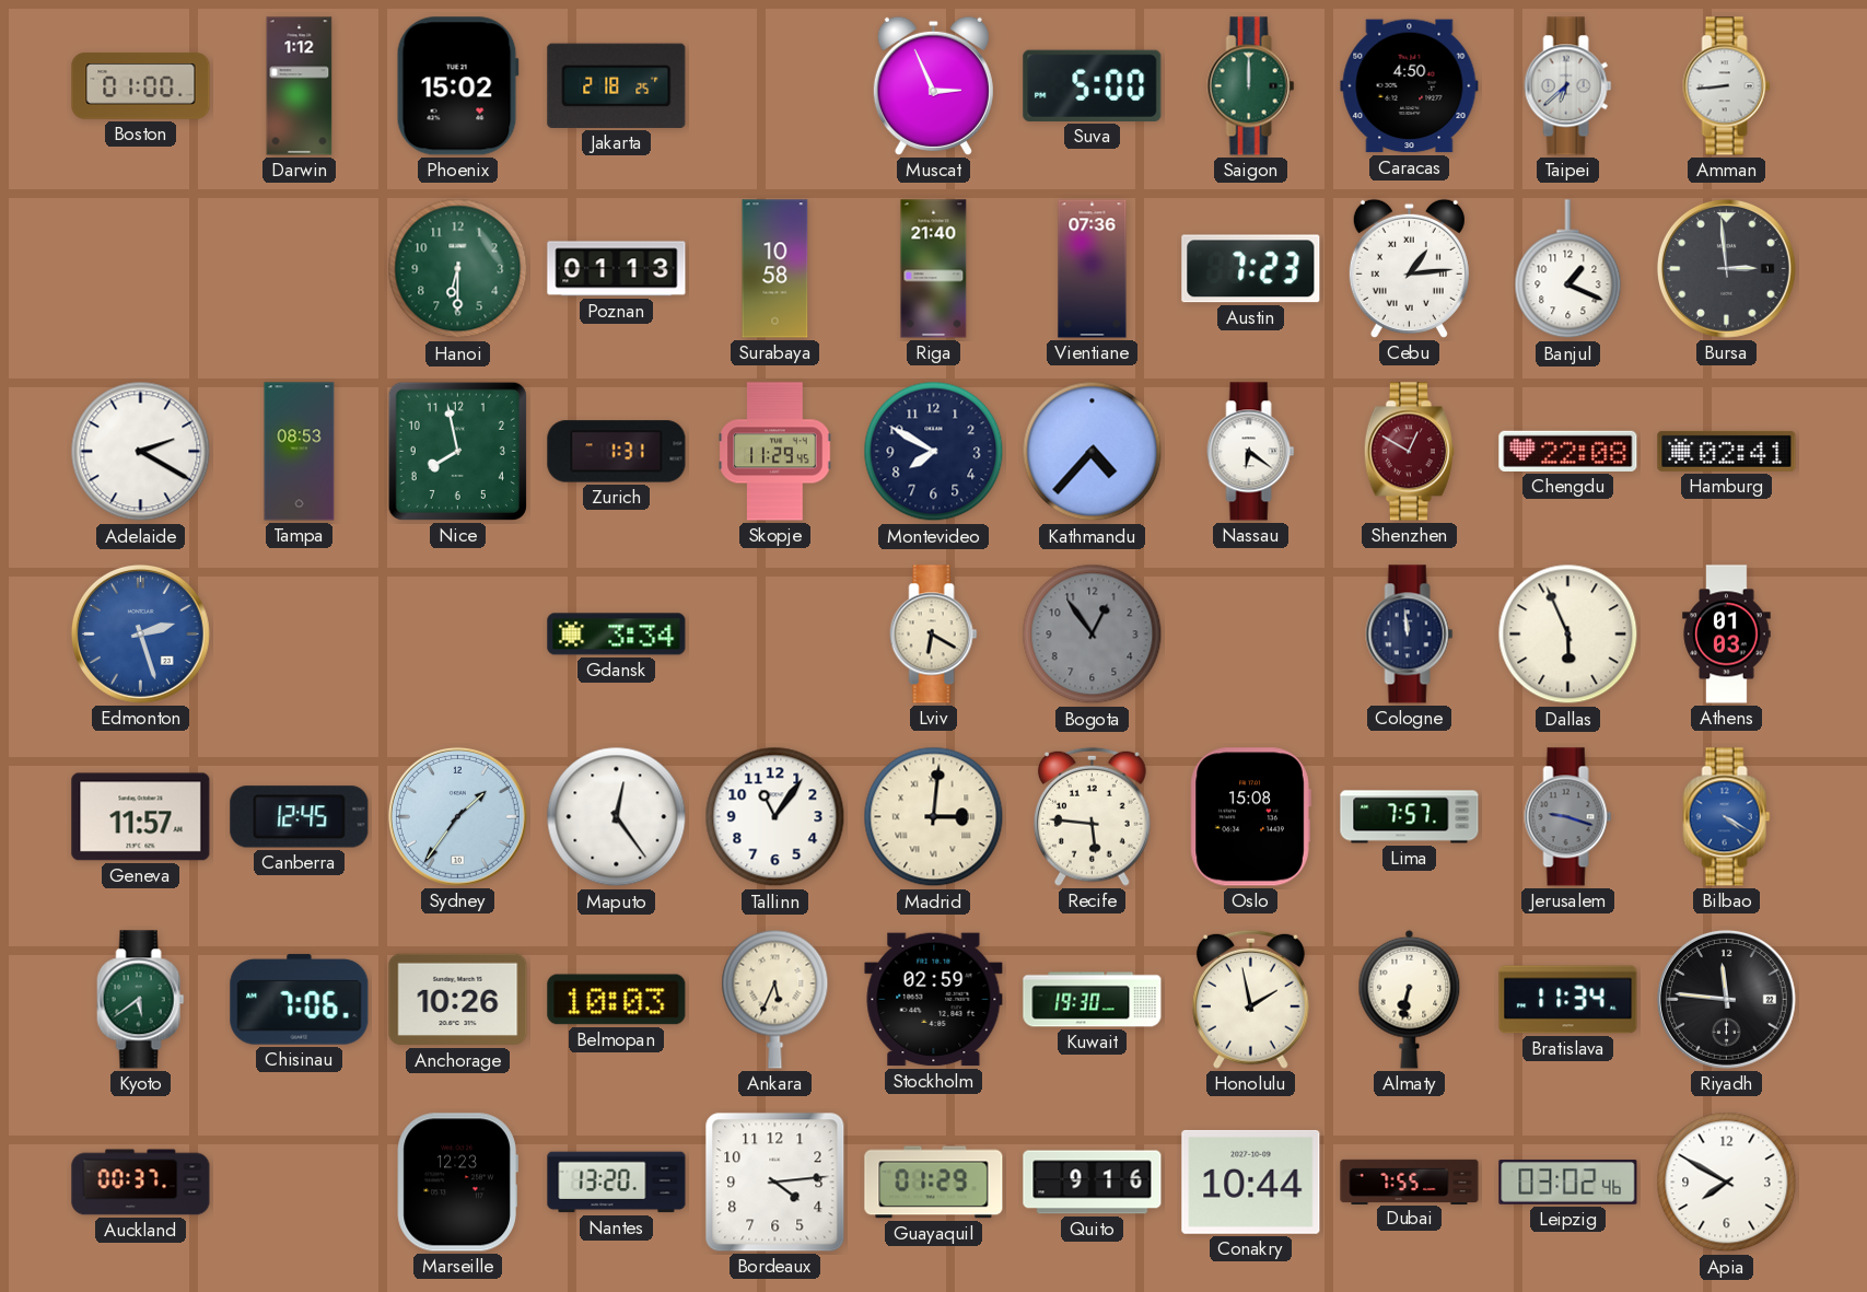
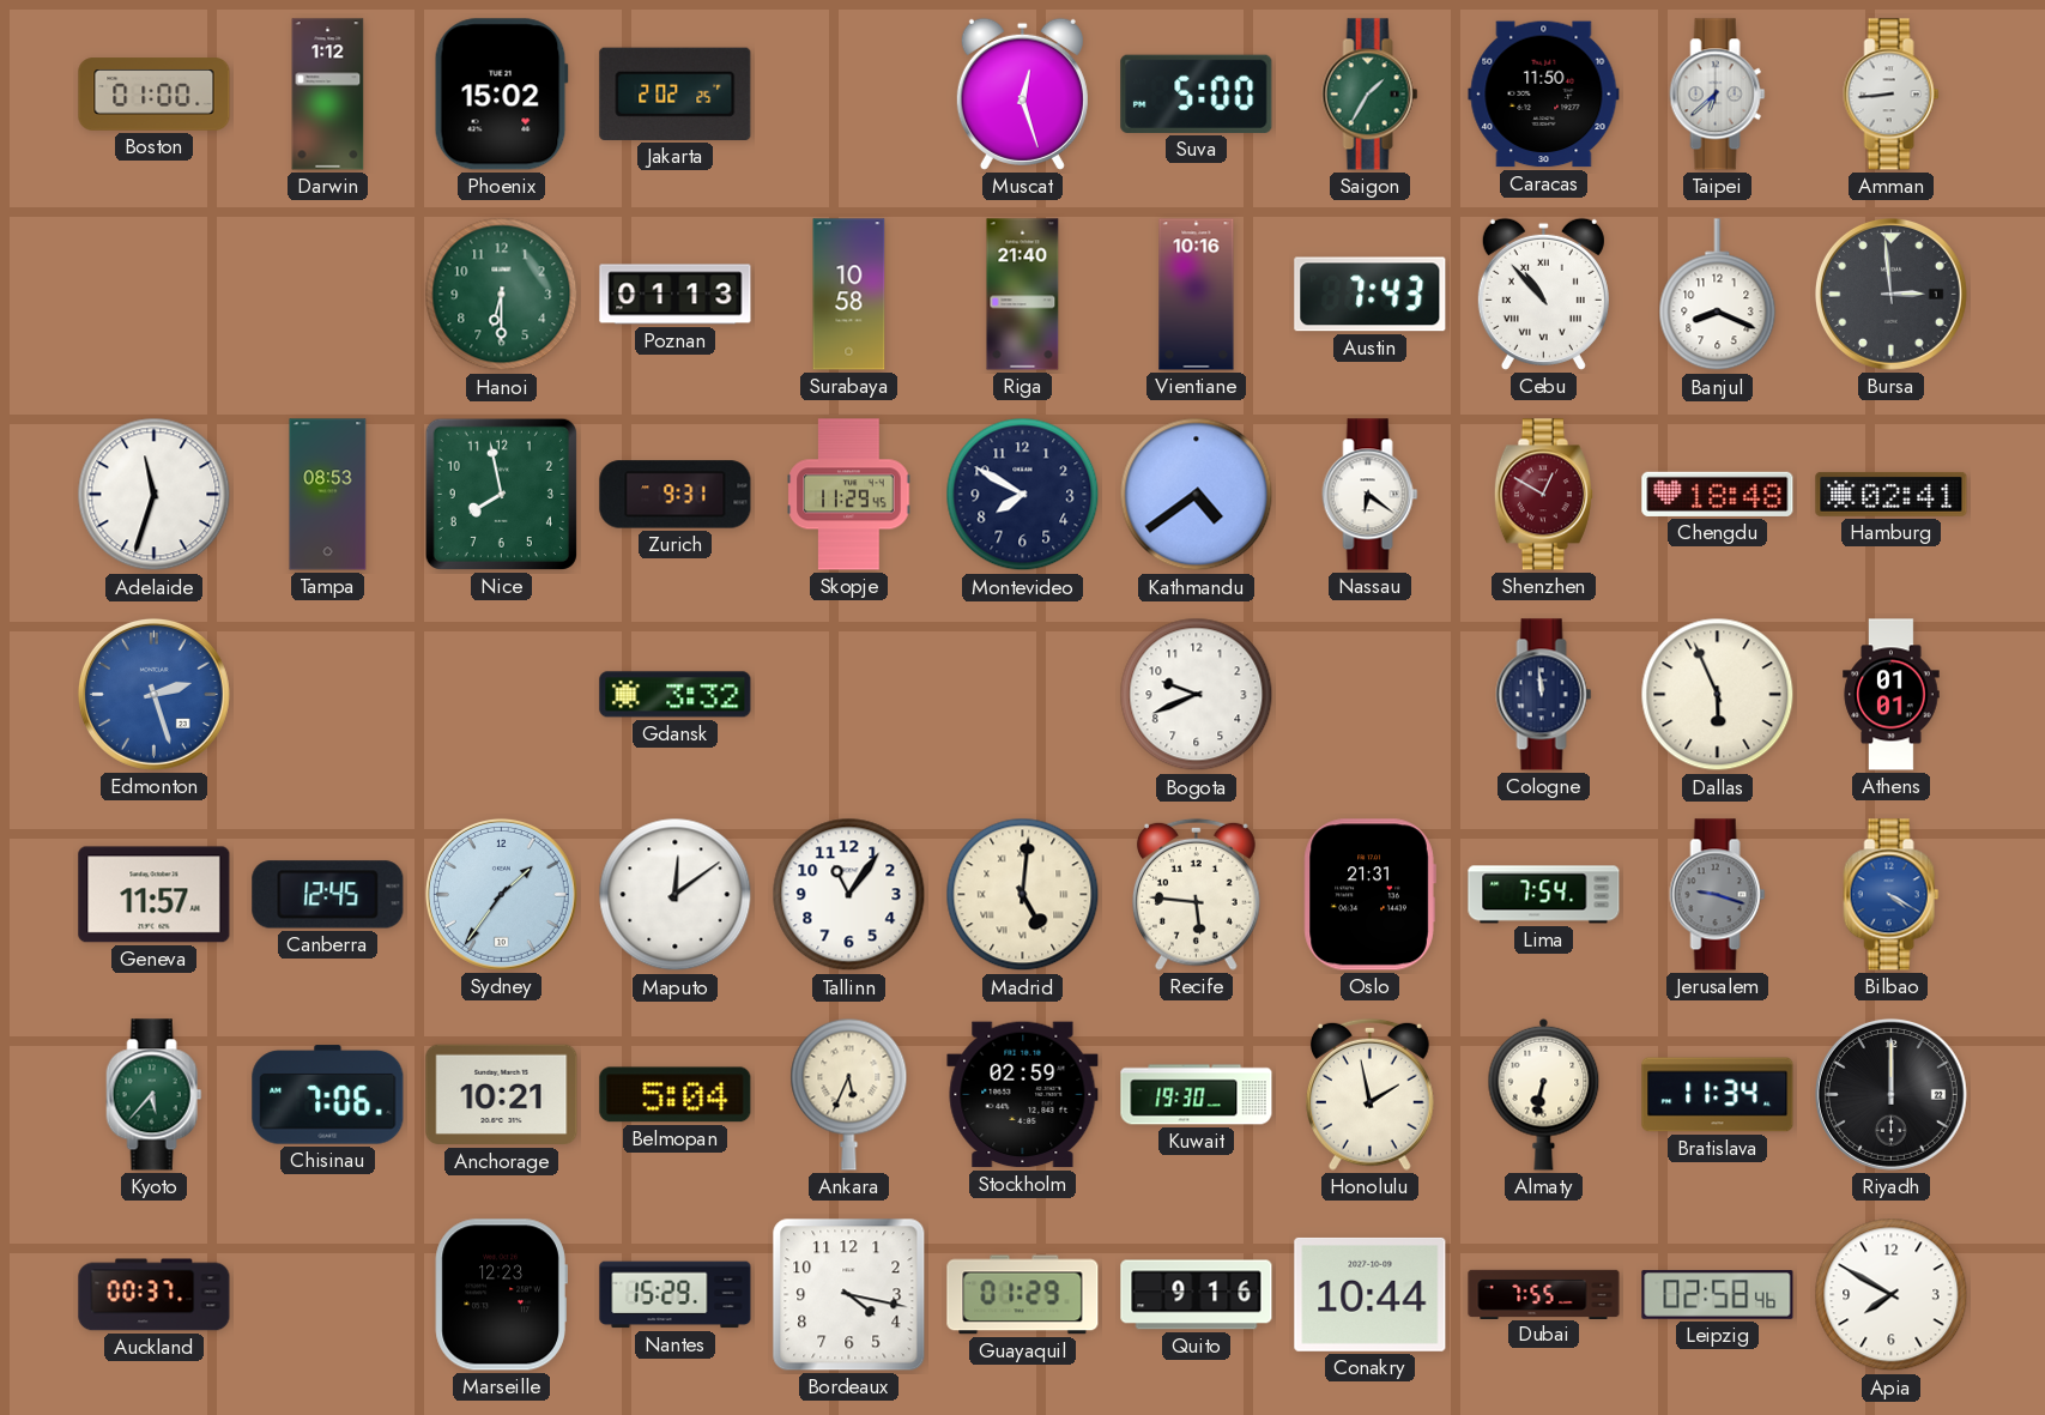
Jakarta: 2:18 -> 2:02 (676, 93)
Muscat: 2:56 -> 12:27 (1022, 93)
Saigon: 12:00 -> 1:35 (1371, 95)
Caracas: 4:50 -> 11:50 (1544, 95)
Vientiane: 07:36 -> 10:16 (1197, 295)
Austin: 7:23 -> 7:43 (1371, 295)
Cebu: 1:14 -> 10:53 (1543, 294)
Banjul: 1:19 -> 8:19 (1718, 295)
Adelaide: 2:20 -> 11:33 (155, 495)
Zurich: 1:31 -> 9:31 (676, 495)
Kathmandu: 4:37 -> 4:39 (1197, 495)
Chengdu: 22:08 -> 18:48 (1718, 494)
Gdansk: 3:34 -> 3:32 (676, 695)
Lviv: 6:20 -> none (934, 635)
Bogota: 12:54 -> 9:41 (1197, 695)
Bogota dial: grey -> white (1197, 695)
Athens: 01:03 -> 01:01 (1892, 695)
Maputo: 12:24 -> 12:09 (676, 895)
Madrid: 3:01 -> 5:01 (1023, 895)
Oslo: 15:08 -> 21:31 (1369, 895)
Lima: 7:57 -> 7:54 (1544, 895)
Kyoto: 5:39 -> 5:37 (155, 1095)
Anchorage: 10:26 -> 10:21 (502, 1095)
Belmopan: 10:03 -> 5:04 (676, 1095)
Riyadh: 11:46 -> 12:00 (1890, 1094)
Nantes: 13:20 -> 15:29 (676, 1295)
Bordeaux: 4:14 -> 4:17 (849, 1295)
Leipzig: 03:02 -> 02:58 (1718, 1295)
